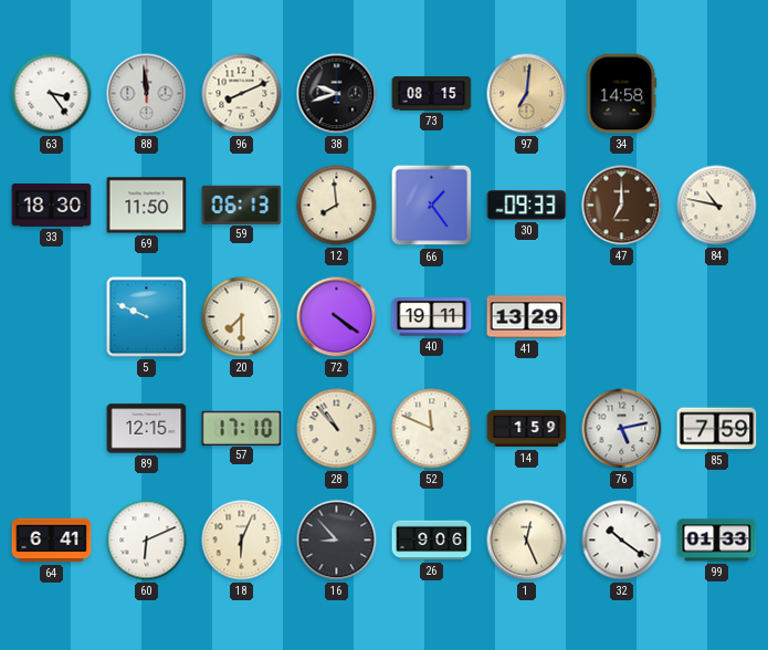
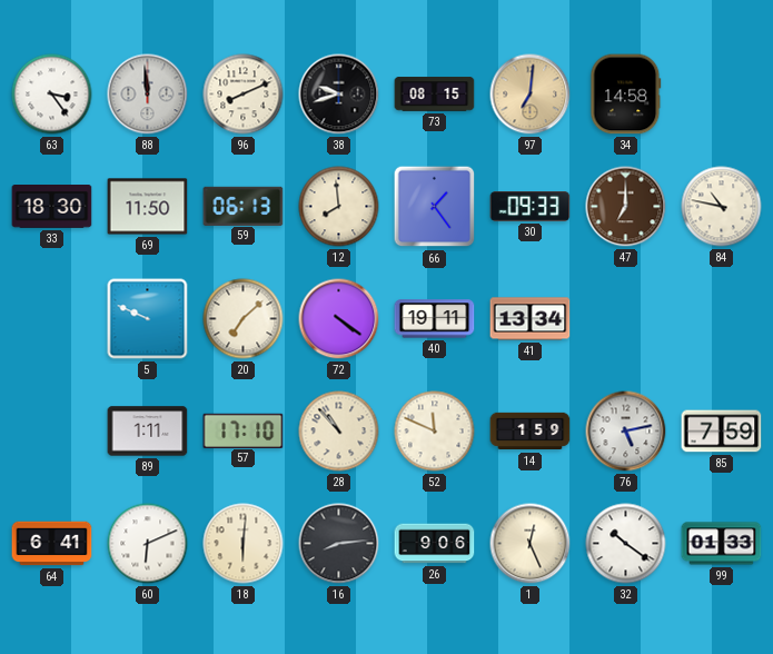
20: 7:30 -> 7:08 (244, 319)
41: 13:29 -> 13:34 (531, 319)
89: 12:15 -> 1:11 (148, 432)
18: 6:04 -> 6:01 (244, 544)
16: 8:53 -> 8:14 (339, 544)
